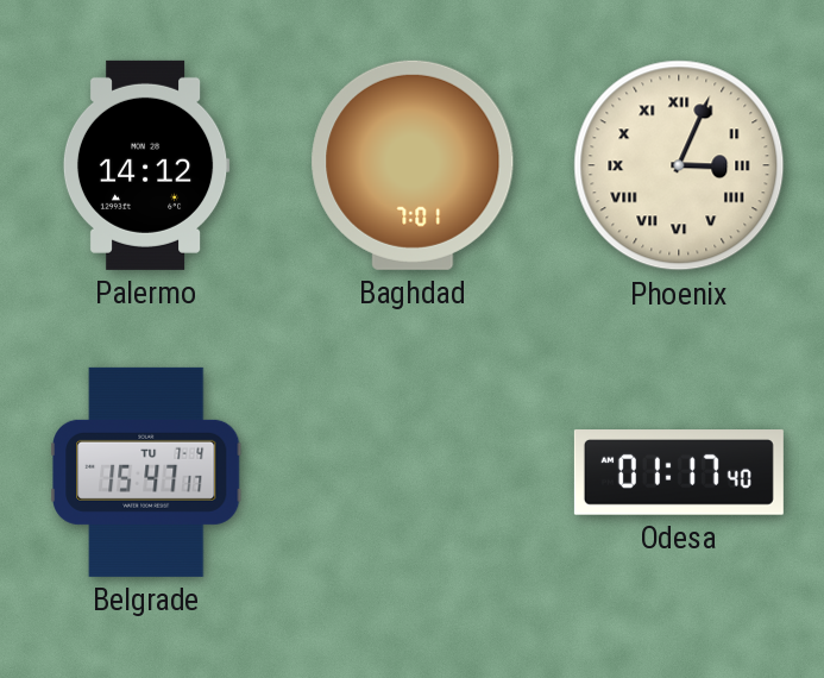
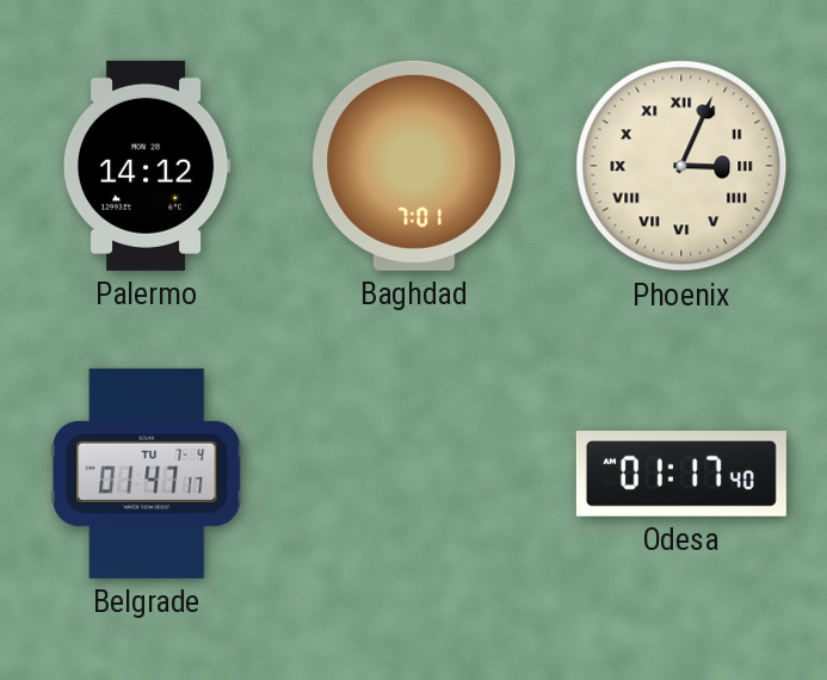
Belgrade: 15:47 -> 01:47 (147, 474)
